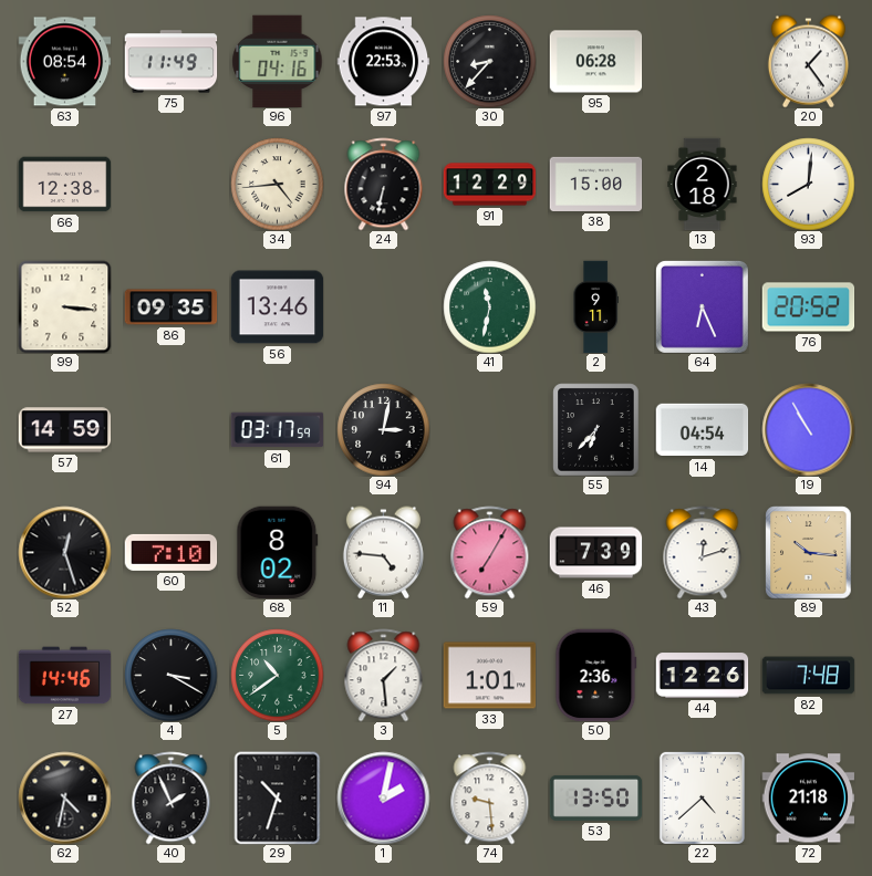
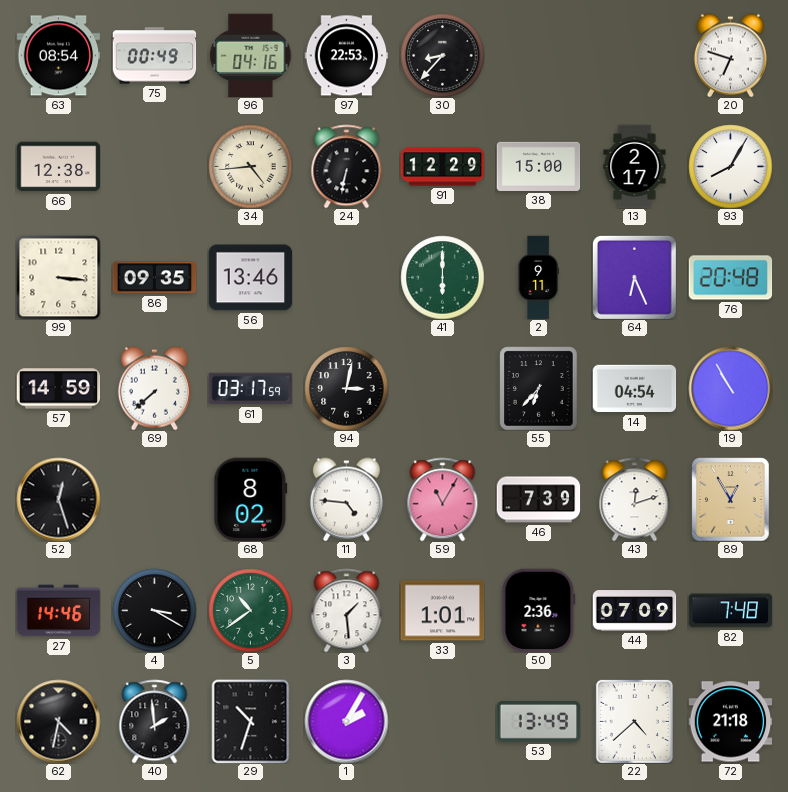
75: 11:49 -> 00:49 (154, 56)
95: 06:28 -> none (595, 62)
20: 1:24 -> 6:48 (730, 55)
13: 2:18 -> 2:17 (635, 166)
93: 8:01 -> 8:05 (730, 166)
41: 11:32 -> 6:00 (442, 277)
76: 20:52 -> 20:48 (730, 278)
69: none -> 7:38 (154, 388)
60: 7:10 -> none (170, 552)
59: 7:05 -> 11:05 (443, 499)
89: 10:16 -> 12:55 (731, 499)
44: 12:26 -> 07:09 (634, 611)
40: 1:56 -> 1:59 (155, 721)
1: 2:02 -> 2:05 (346, 721)
74: 9:29 -> none (490, 797)
53: 13:50 -> 13:49 (538, 721)
